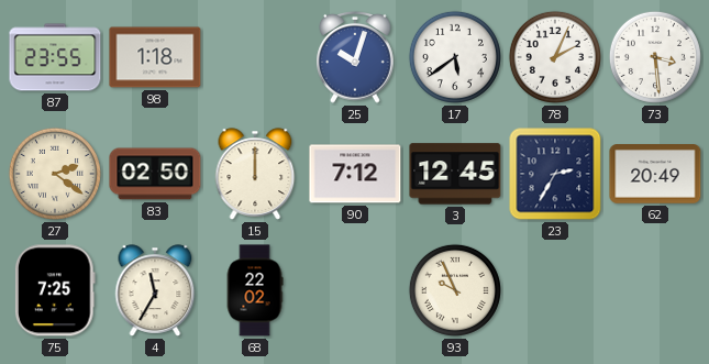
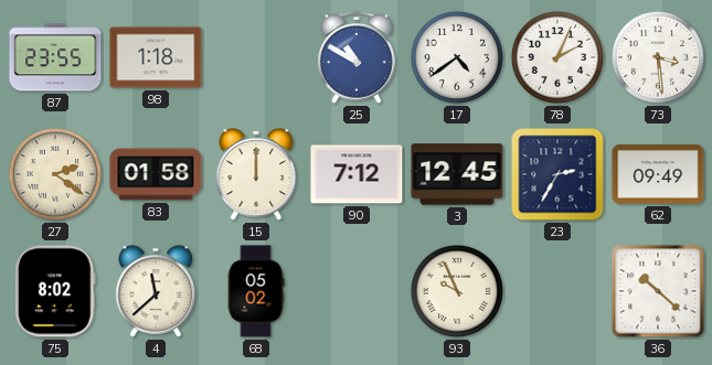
25: 10:03 -> 10:50 (357, 57)
17: 5:39 -> 4:39 (457, 57)
83: 02:50 -> 01:58 (156, 174)
62: 20:49 -> 09:49 (658, 174)
75: 7:25 -> 8:02 (55, 291)
4: 11:35 -> 11:38 (156, 291)
68: 22:02 -> 05:02 (256, 291)
36: none -> 10:22 (658, 291)
